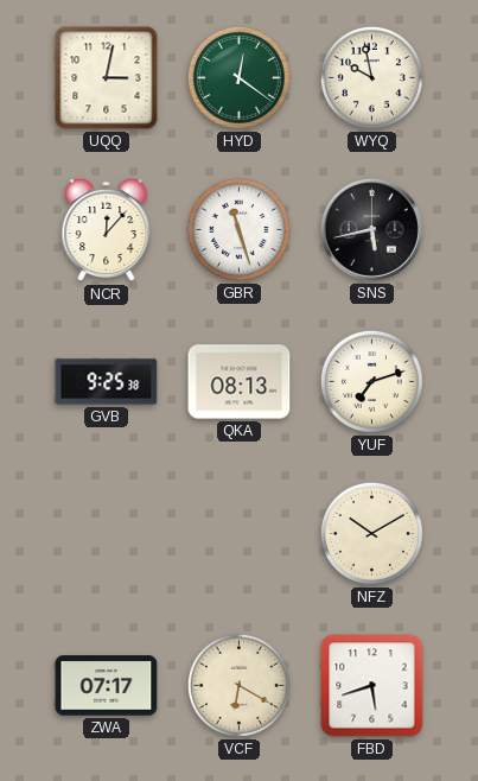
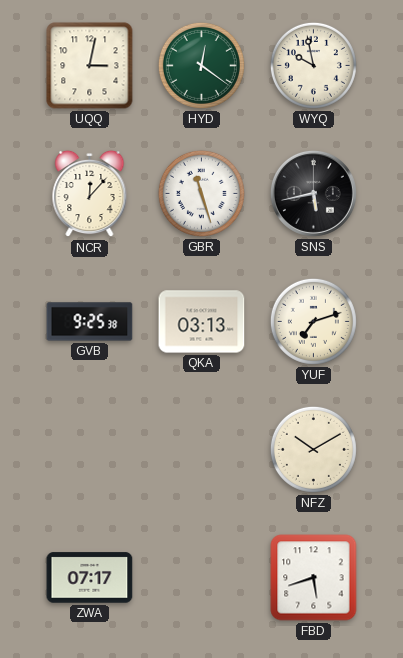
QKA: 08:13 -> 03:13 (202, 322)
VCF: 6:20 -> none (238, 685)
